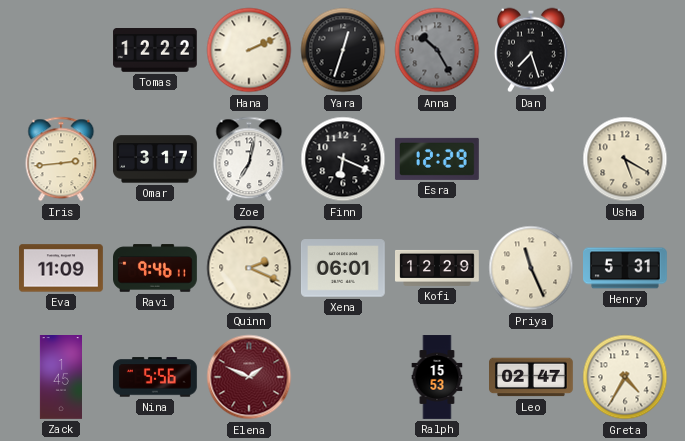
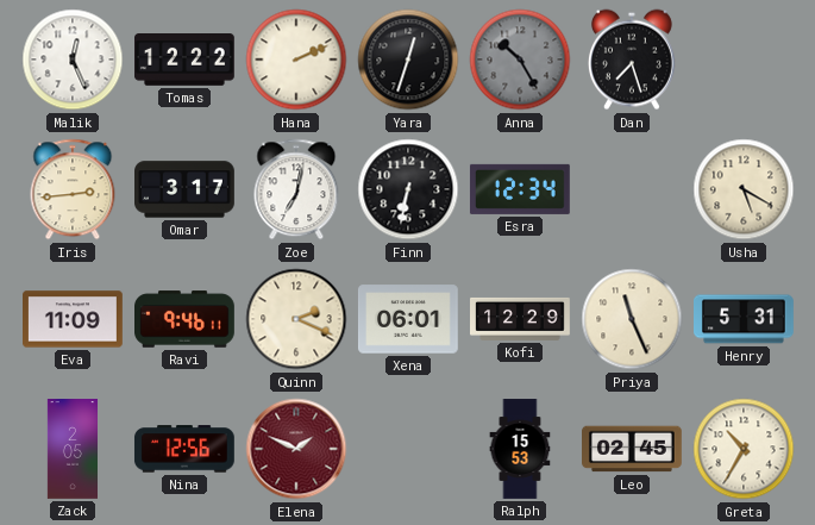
Malik: none -> 12:26 (73, 60)
Finn: 6:19 -> 6:32 (408, 189)
Esra: 12:29 -> 12:34 (520, 189)
Zack: 1:45 -> 2:05 (71, 450)
Nina: 5:56 -> 12:56 (184, 449)
Leo: 02:47 -> 02:45 (633, 449)
Greta: 4:35 -> 10:35 (744, 449)
